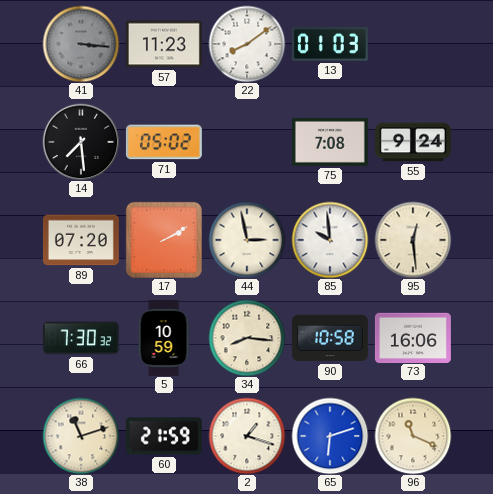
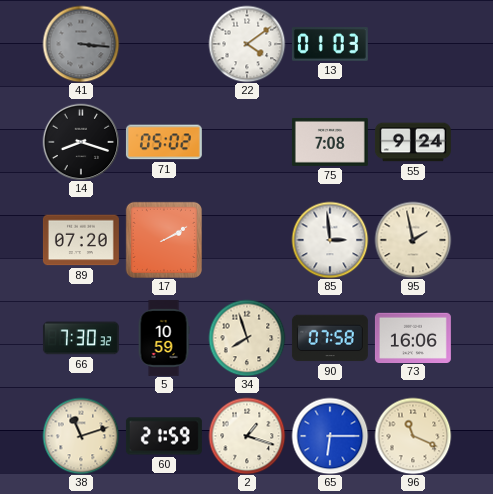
57: 11:23 -> none (164, 44)
22: 8:09 -> 4:09 (247, 44)
14: 7:29 -> 8:18 (81, 142)
44: 2:58 -> none (247, 240)
85: 9:59 -> 2:59 (330, 240)
95: 12:29 -> 1:58 (413, 240)
34: 8:16 -> 7:57 (247, 338)
90: 10:58 -> 07:58 (330, 338)
65: 6:12 -> 6:15 (330, 436)
